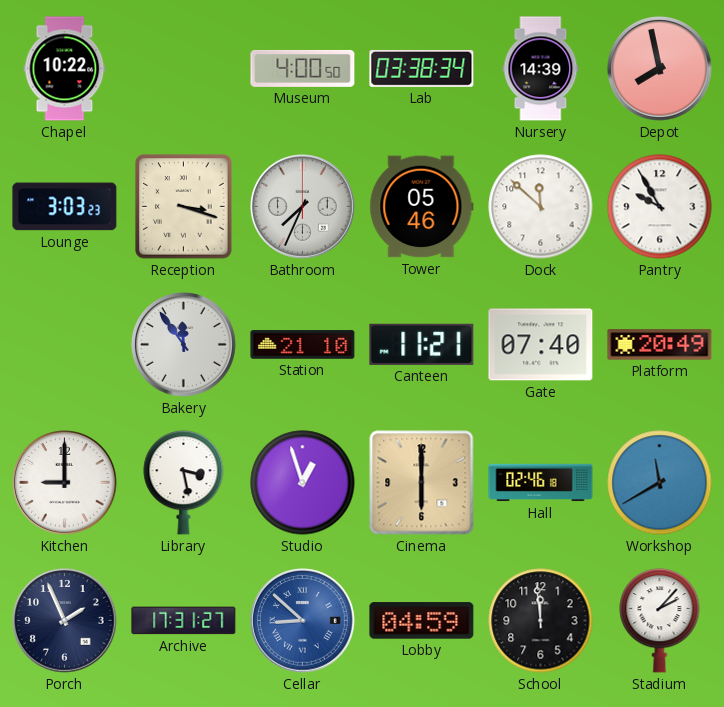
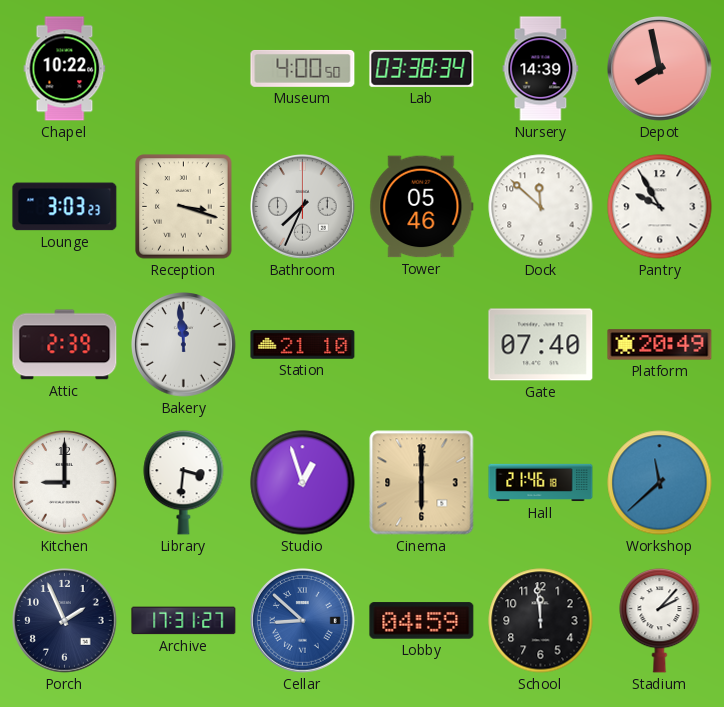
Attic: none -> 2:39 (65, 345)
Bakery: 11:54 -> 11:59 (184, 345)
Canteen: 11:21 -> none (422, 344)
Library: 3:28 -> 3:31 (184, 482)
Hall: 02:46 -> 21:46 (541, 483)
Workshop: 11:40 -> 11:38 (660, 483)
